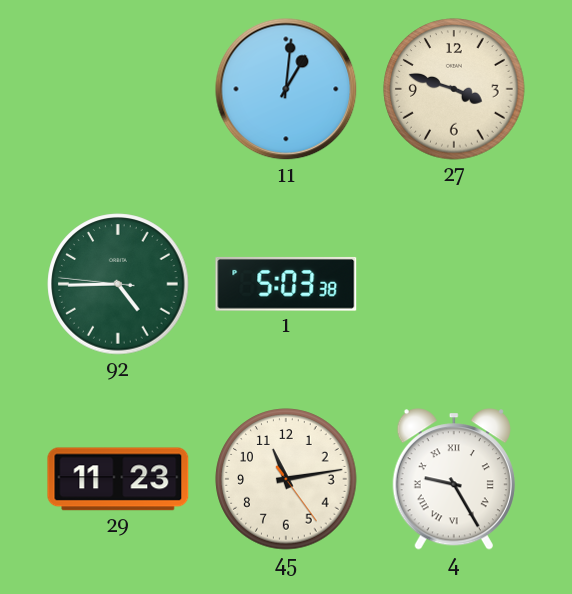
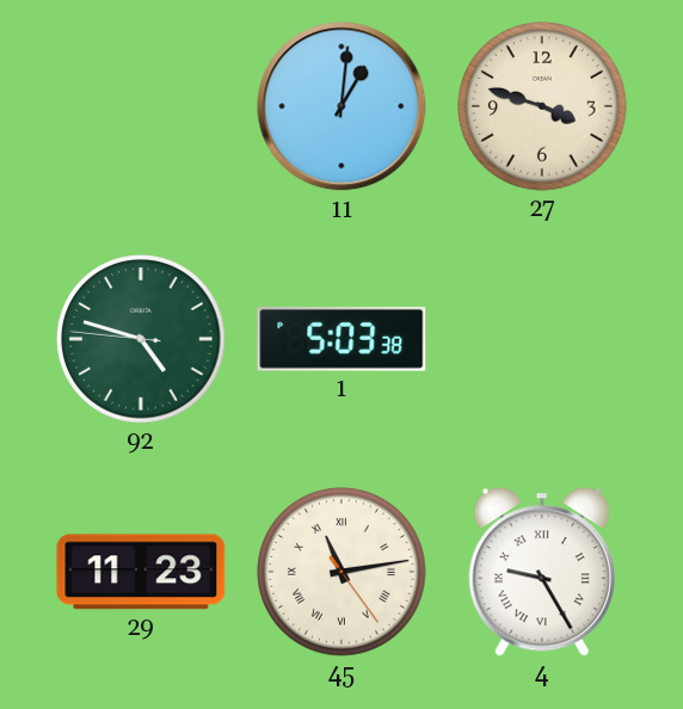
92: 4:44 -> 4:47 (141, 339)
45 numerals: Arabic -> Roman (341, 572)
